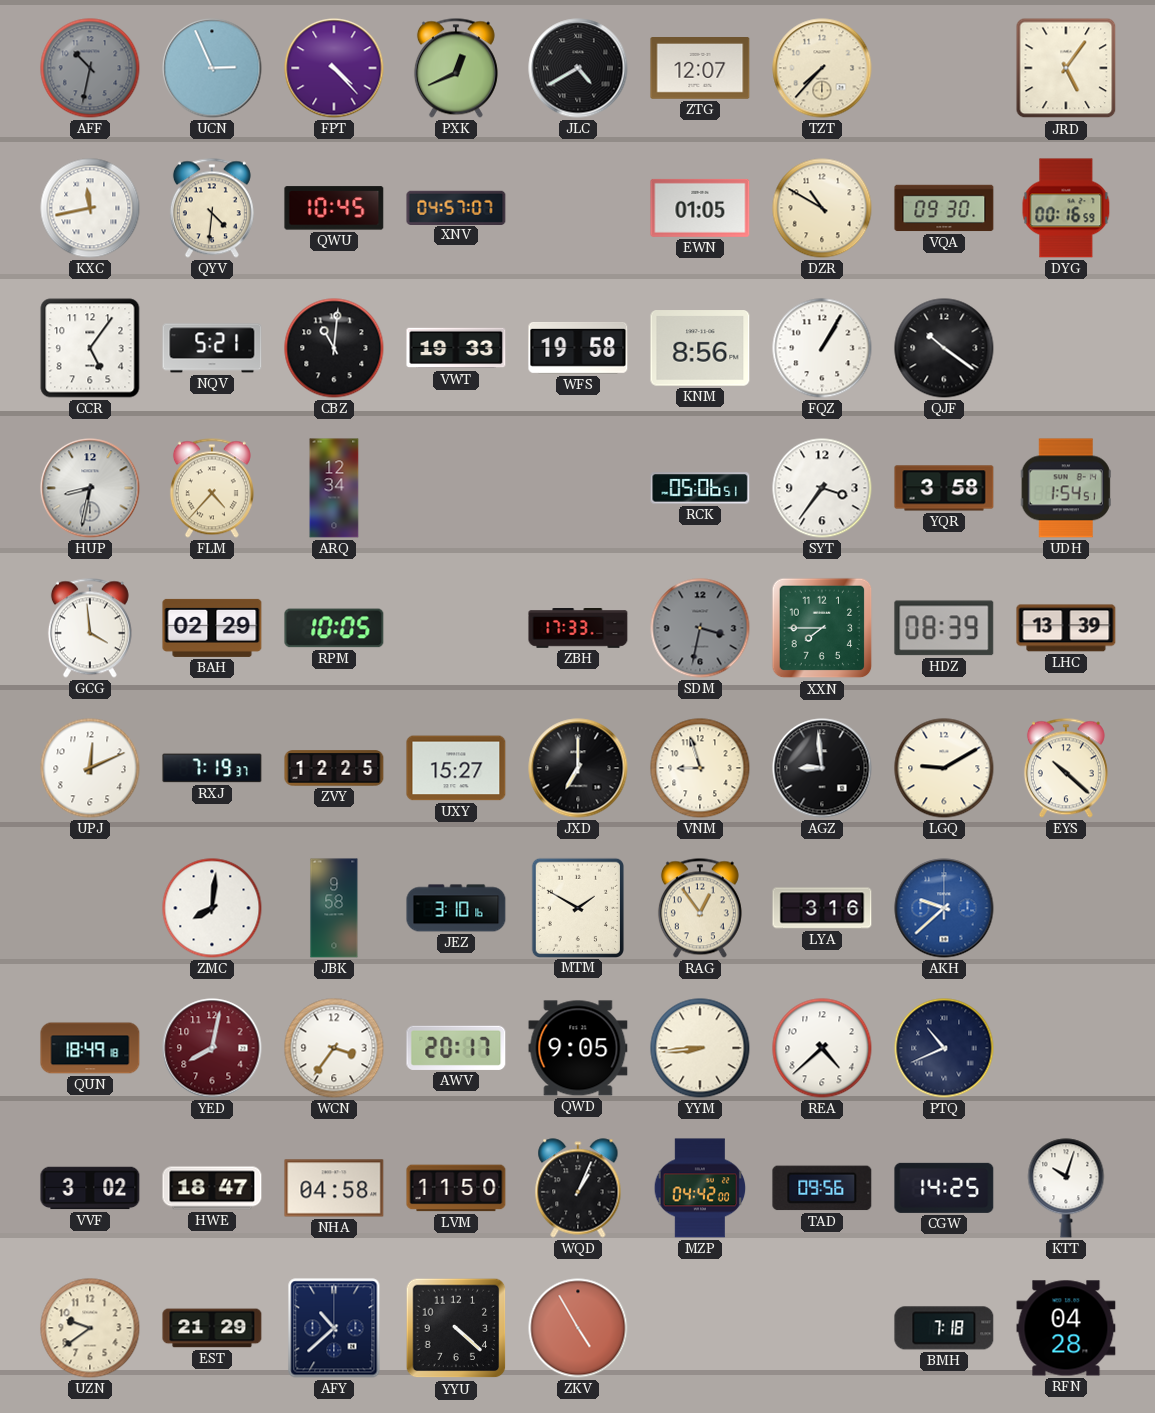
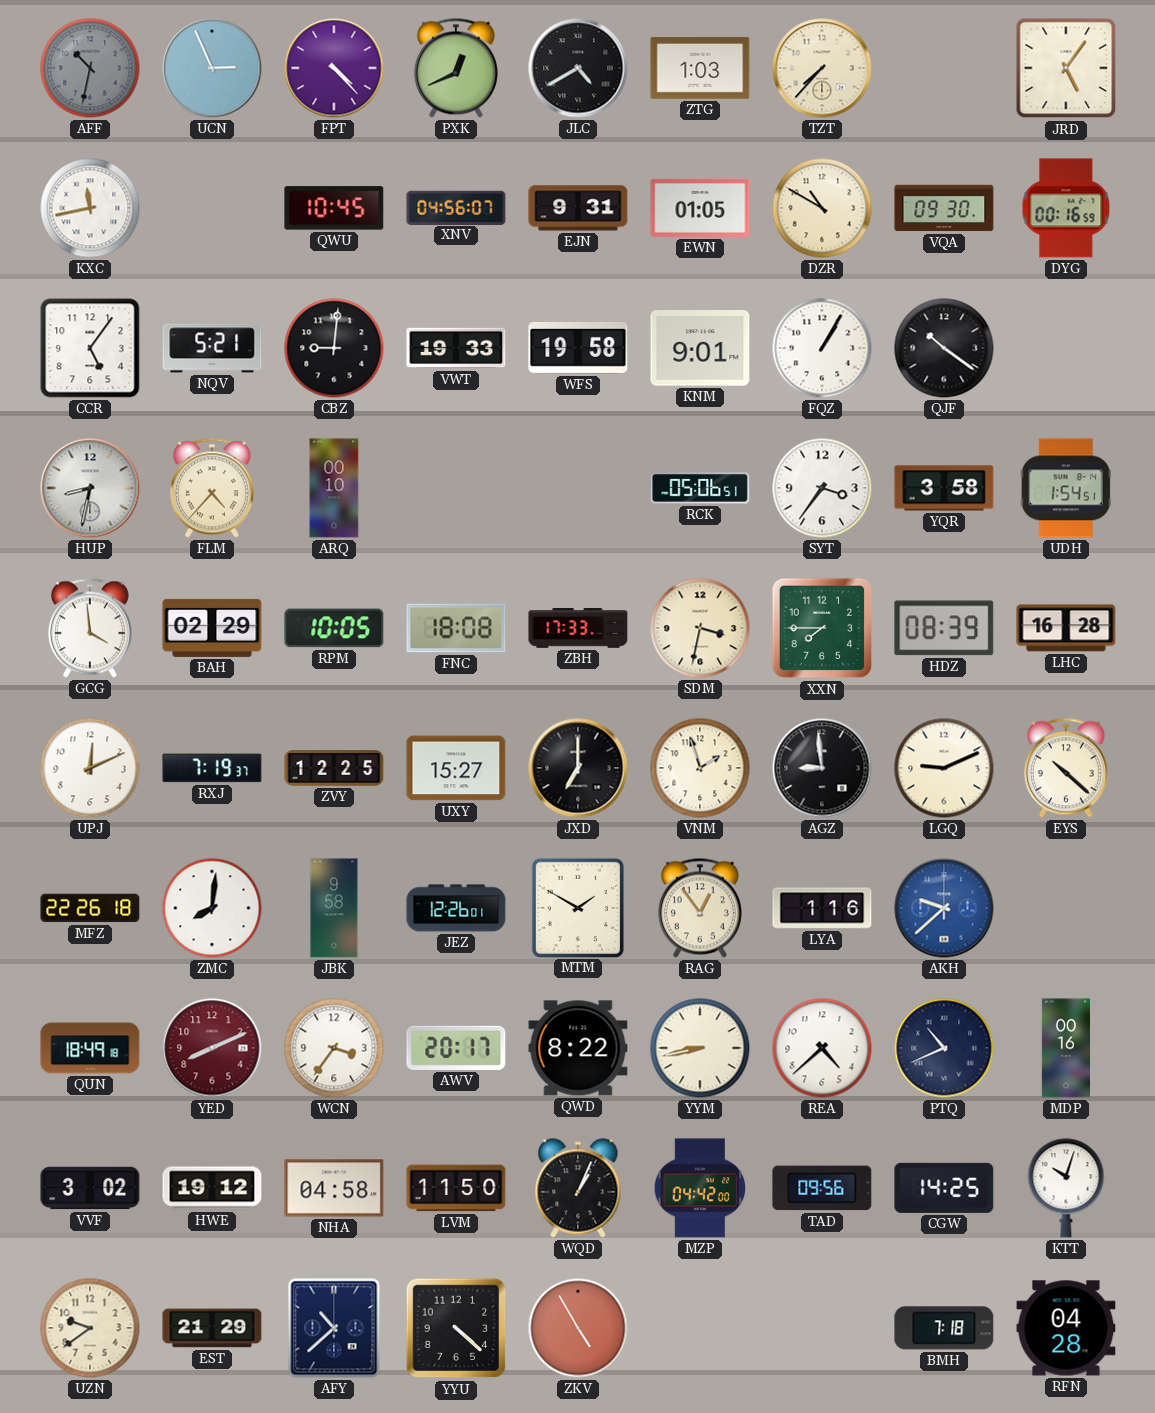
ZTG: 12:07 -> 1:03 (700, 69)
QYV: 4:31 -> none (212, 208)
XNV: 04:57 -> 04:56 (456, 207)
EJN: none -> 9:31 (578, 208)
CBZ: 11:01 -> 9:01 (334, 348)
KNM: 8:56 -> 9:01 (700, 348)
ARQ: 12:34 -> 00:10 (334, 488)
FNC: none -> 18:08 (456, 628)
SDM dial: grey -> cream (700, 628)
LHC: 13:39 -> 16:28 (1066, 628)
VNM: 8:57 -> 1:57 (700, 768)
LGQ: 9:10 -> 9:11 (944, 768)
MFZ: none -> 22:26 (90, 908)
JEZ: 3:10 -> 12:26 (456, 908)
LYA: 3:16 -> 1:16 (822, 908)
YED: 8:02 -> 8:11 (212, 1048)
QWD: 9:05 -> 8:22 (578, 1048)
YYM: 8:44 -> 8:43 (700, 1048)
MDP: none -> 00:16 (1065, 1048)
HWE: 18:47 -> 19:12 (212, 1188)
